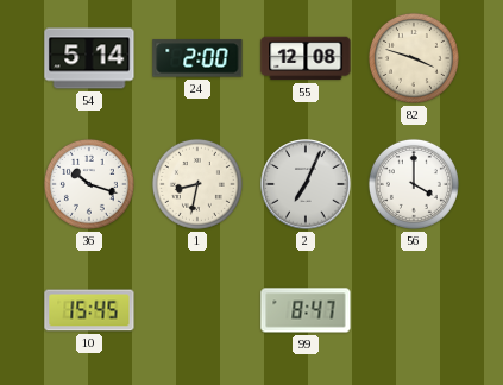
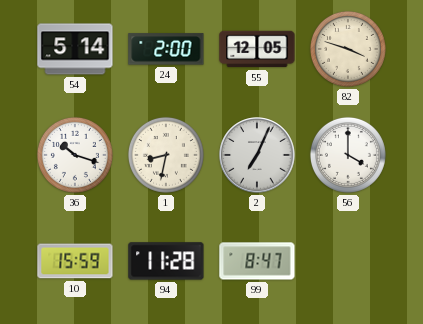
55: 12:08 -> 12:05 (257, 49)
10: 15:45 -> 15:59 (75, 261)
94: none -> 11:28 (166, 261)
